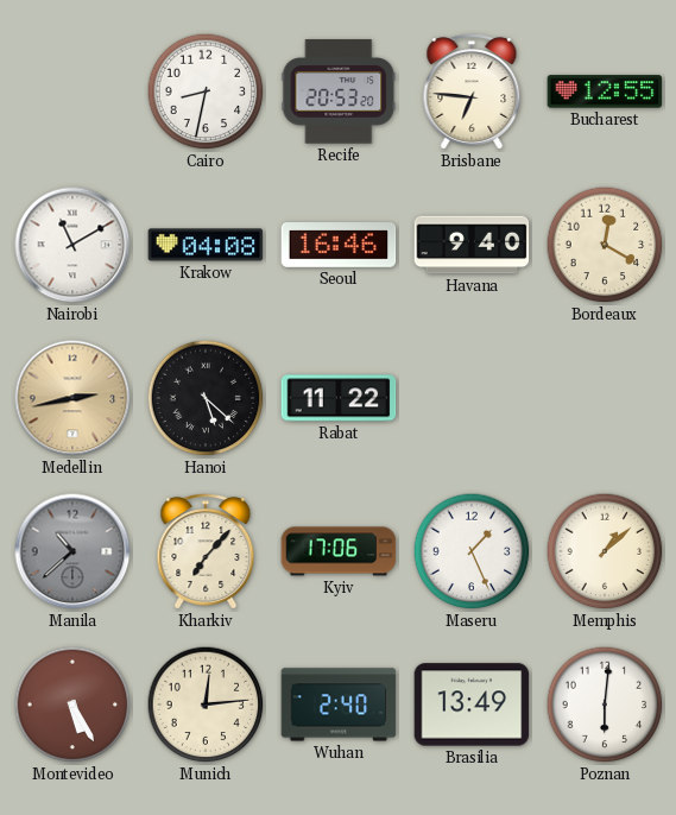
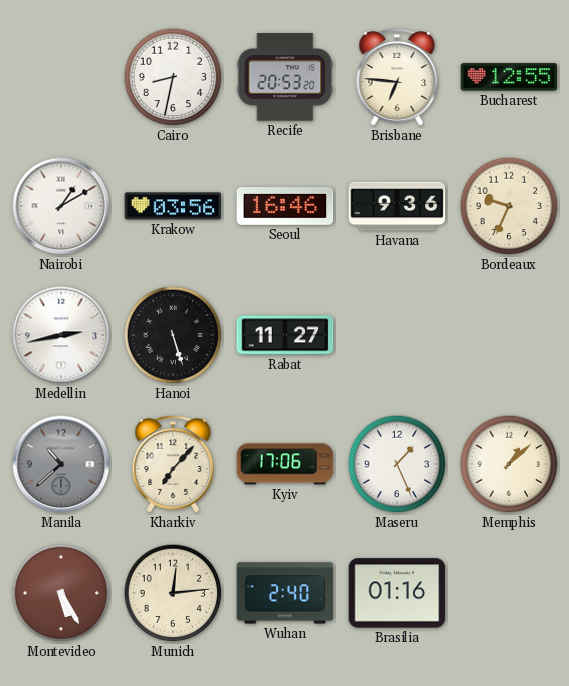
Nairobi: 11:10 -> 1:10 (61, 206)
Krakow: 04:08 -> 03:56 (173, 206)
Havana: 9:40 -> 9:36 (397, 206)
Bordeaux: 12:20 -> 9:34 (509, 206)
Medellin dial: champagne -> white (61, 335)
Hanoi: 5:22 -> 5:27 (173, 335)
Rabat: 11:22 -> 11:27 (285, 335)
Brasilia: 13:49 -> 01:16 (397, 593)
Poznan: 6:01 -> none (605, 705)
